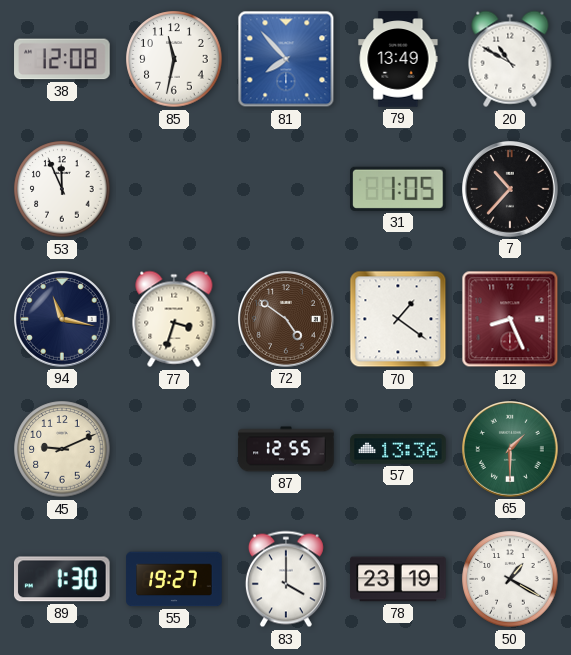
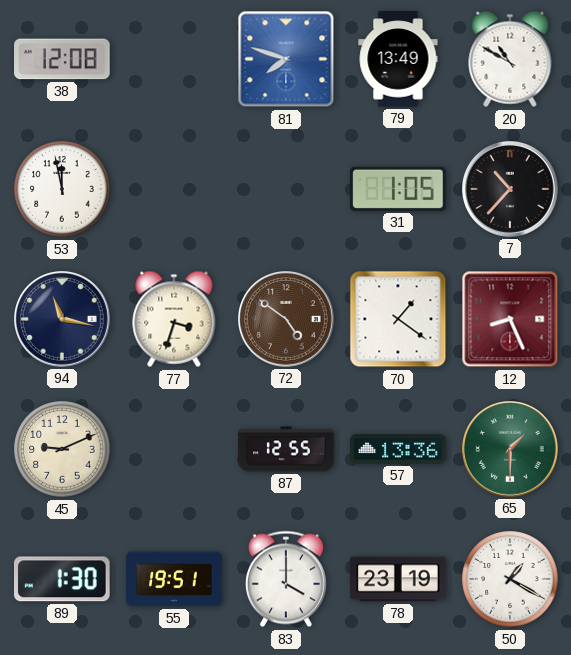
85: 11:32 -> none (174, 59)
81: 7:53 -> 7:48 (286, 59)
53: 11:56 -> 11:58 (62, 189)
55: 19:27 -> 19:51 (174, 579)
